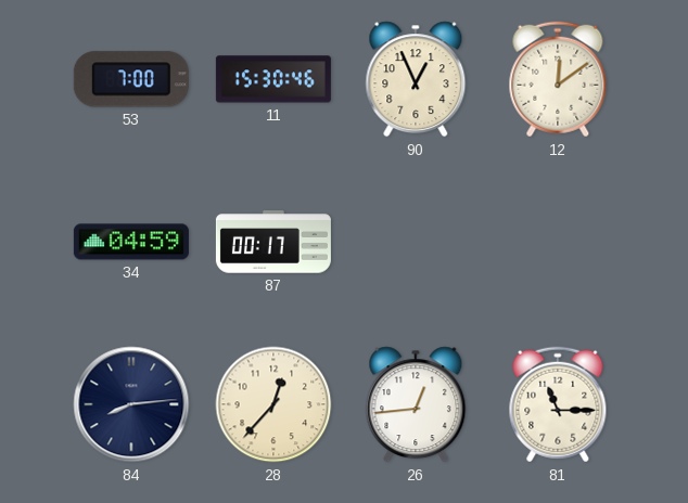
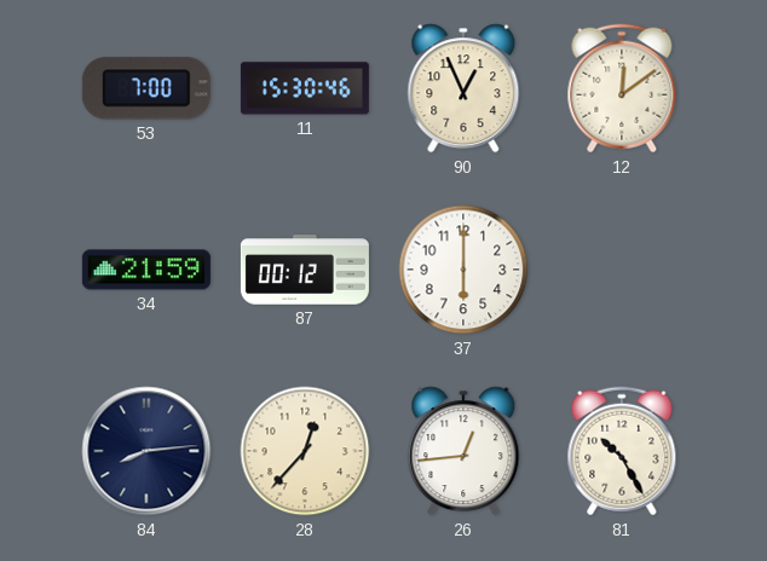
34: 04:59 -> 21:59 (146, 270)
87: 00:17 -> 00:12 (305, 270)
37: none -> 6:00 (463, 270)
81: 11:15 -> 10:25 (622, 451)
